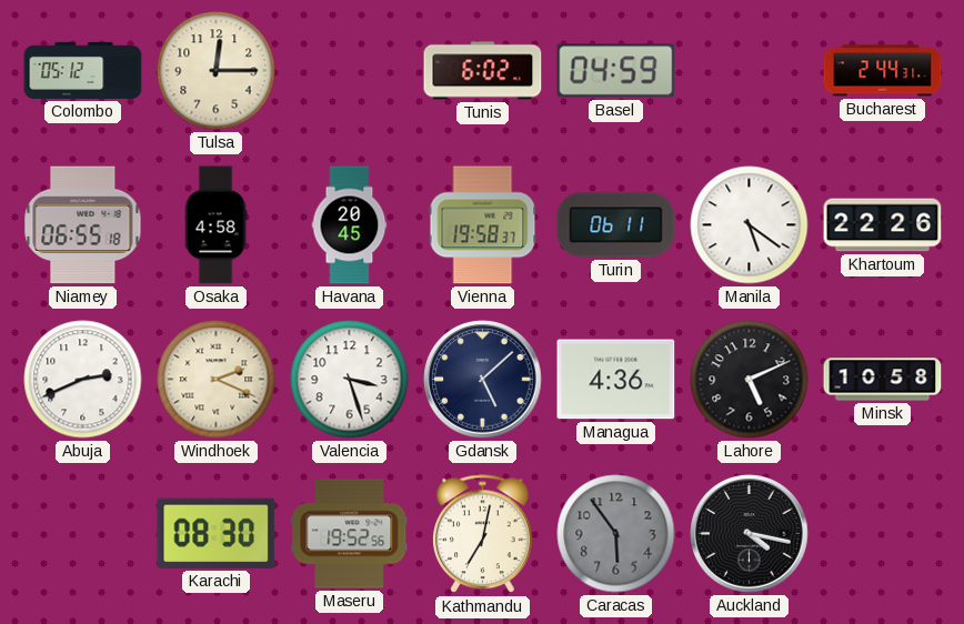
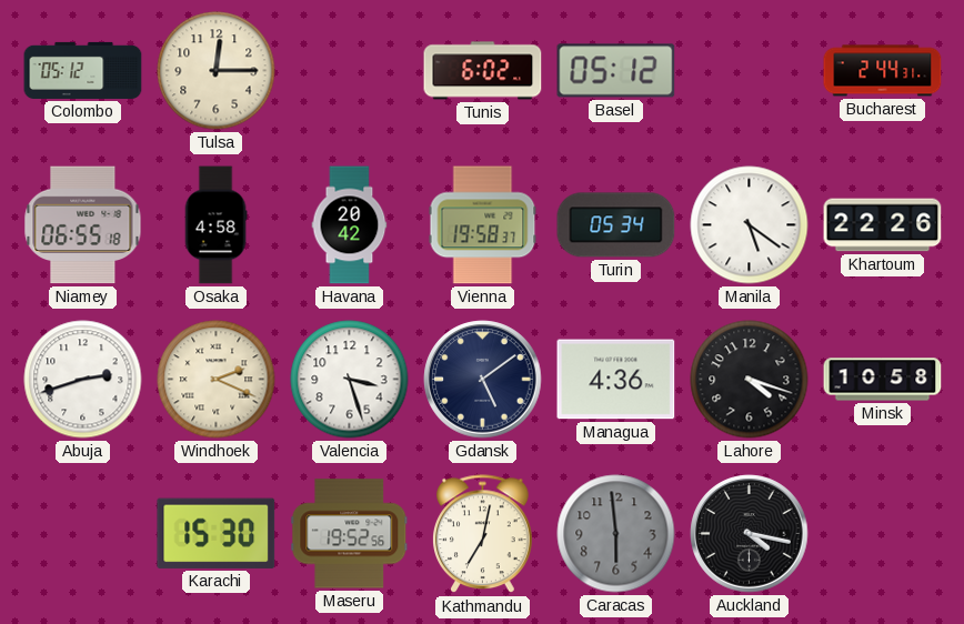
Basel: 04:59 -> 05:12 (616, 71)
Havana: 20:45 -> 20:42 (350, 225)
Turin: 06:11 -> 05:34 (616, 225)
Abuja: 2:41 -> 2:42 (83, 380)
Gdansk: 5:08 -> 5:09 (483, 380)
Lahore: 5:11 -> 4:18 (750, 380)
Karachi: 08:30 -> 15:30 (217, 533)
Caracas: 5:54 -> 5:59 (616, 534)
